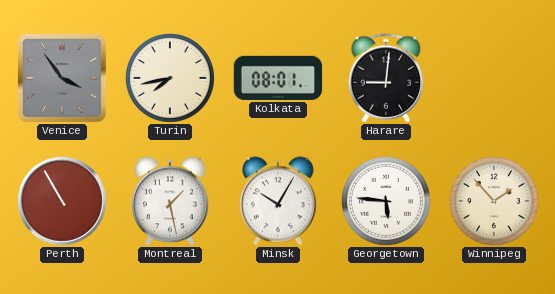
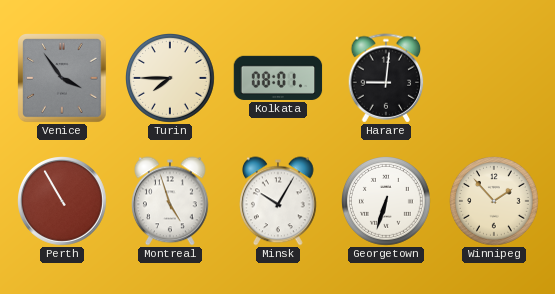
Turin: 7:43 -> 7:45 (171, 79)
Montreal: 1:28 -> 4:57 (171, 201)
Georgetown: 5:46 -> 6:33 (387, 202)
